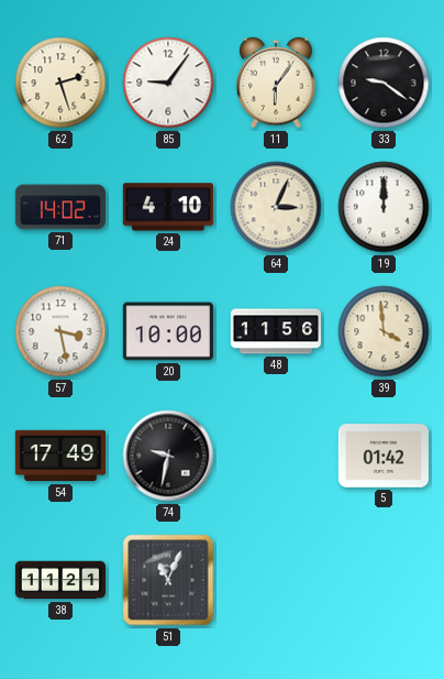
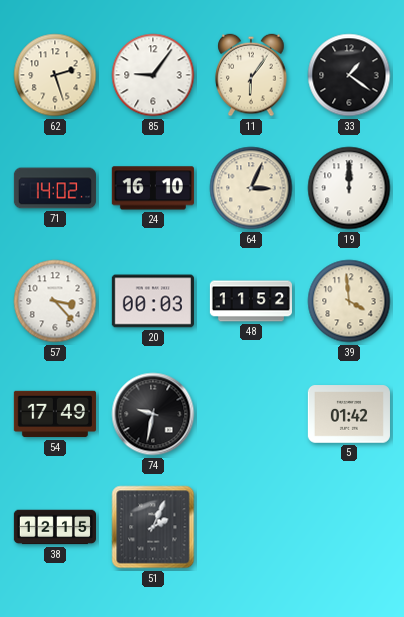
33: 9:21 -> 1:21 (349, 75)
24: 4:10 -> 16:10 (153, 188)
57: 3:28 -> 3:23 (55, 301)
20: 10:00 -> 00:03 (153, 301)
48: 11:56 -> 11:52 (251, 301)
38: 11:21 -> 12:15 (54, 527)
51: 11:04 -> 2:04 (153, 527)
